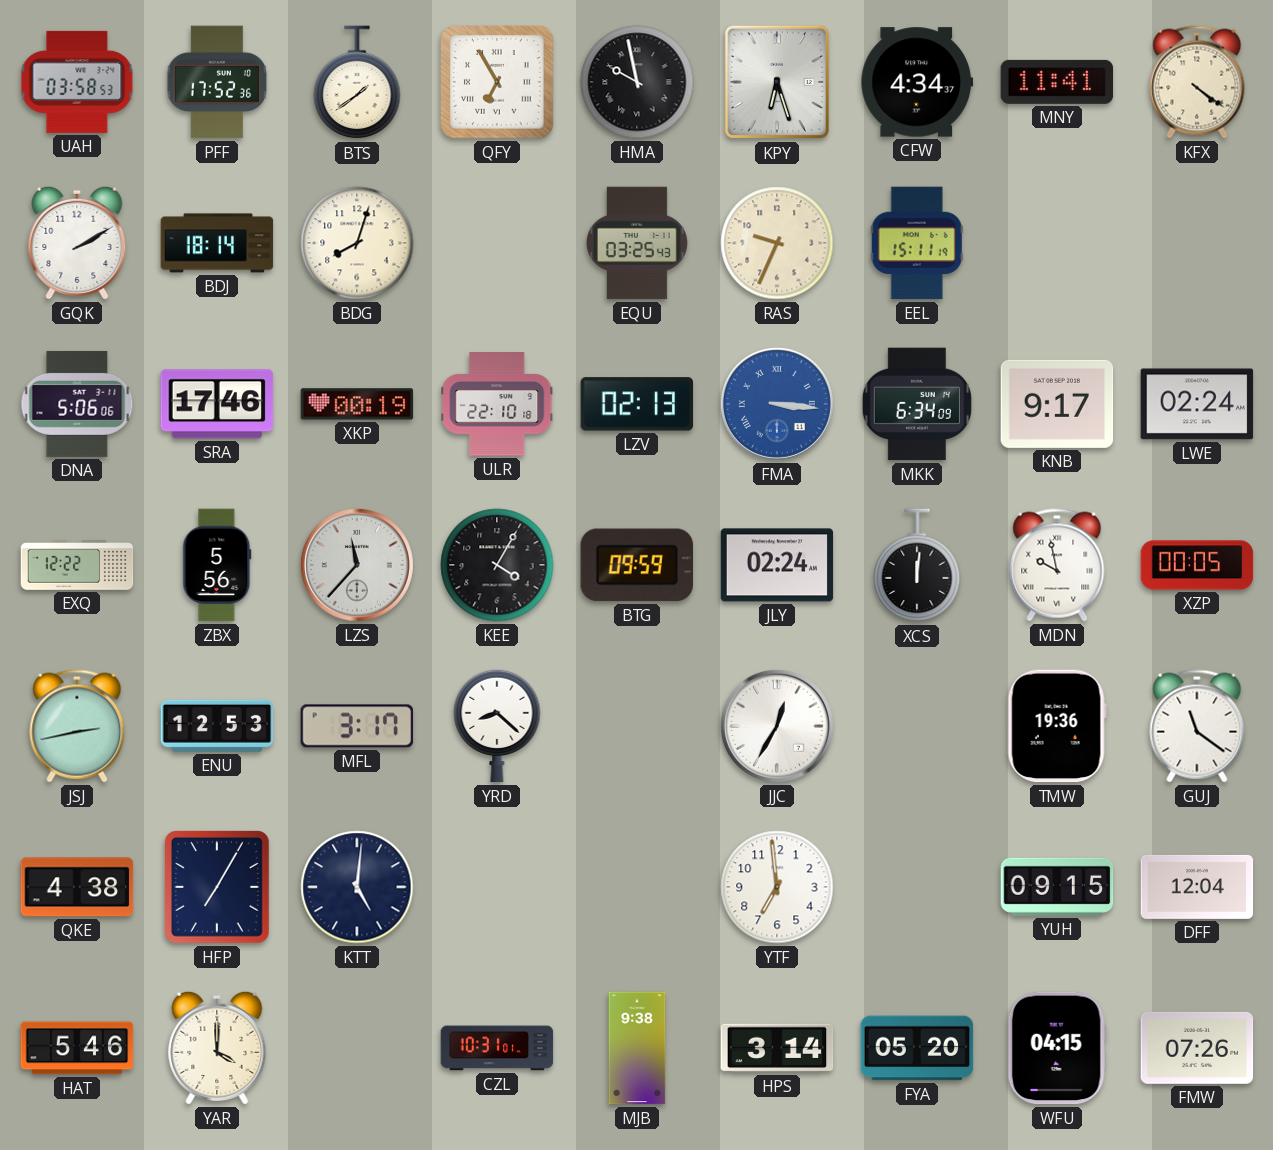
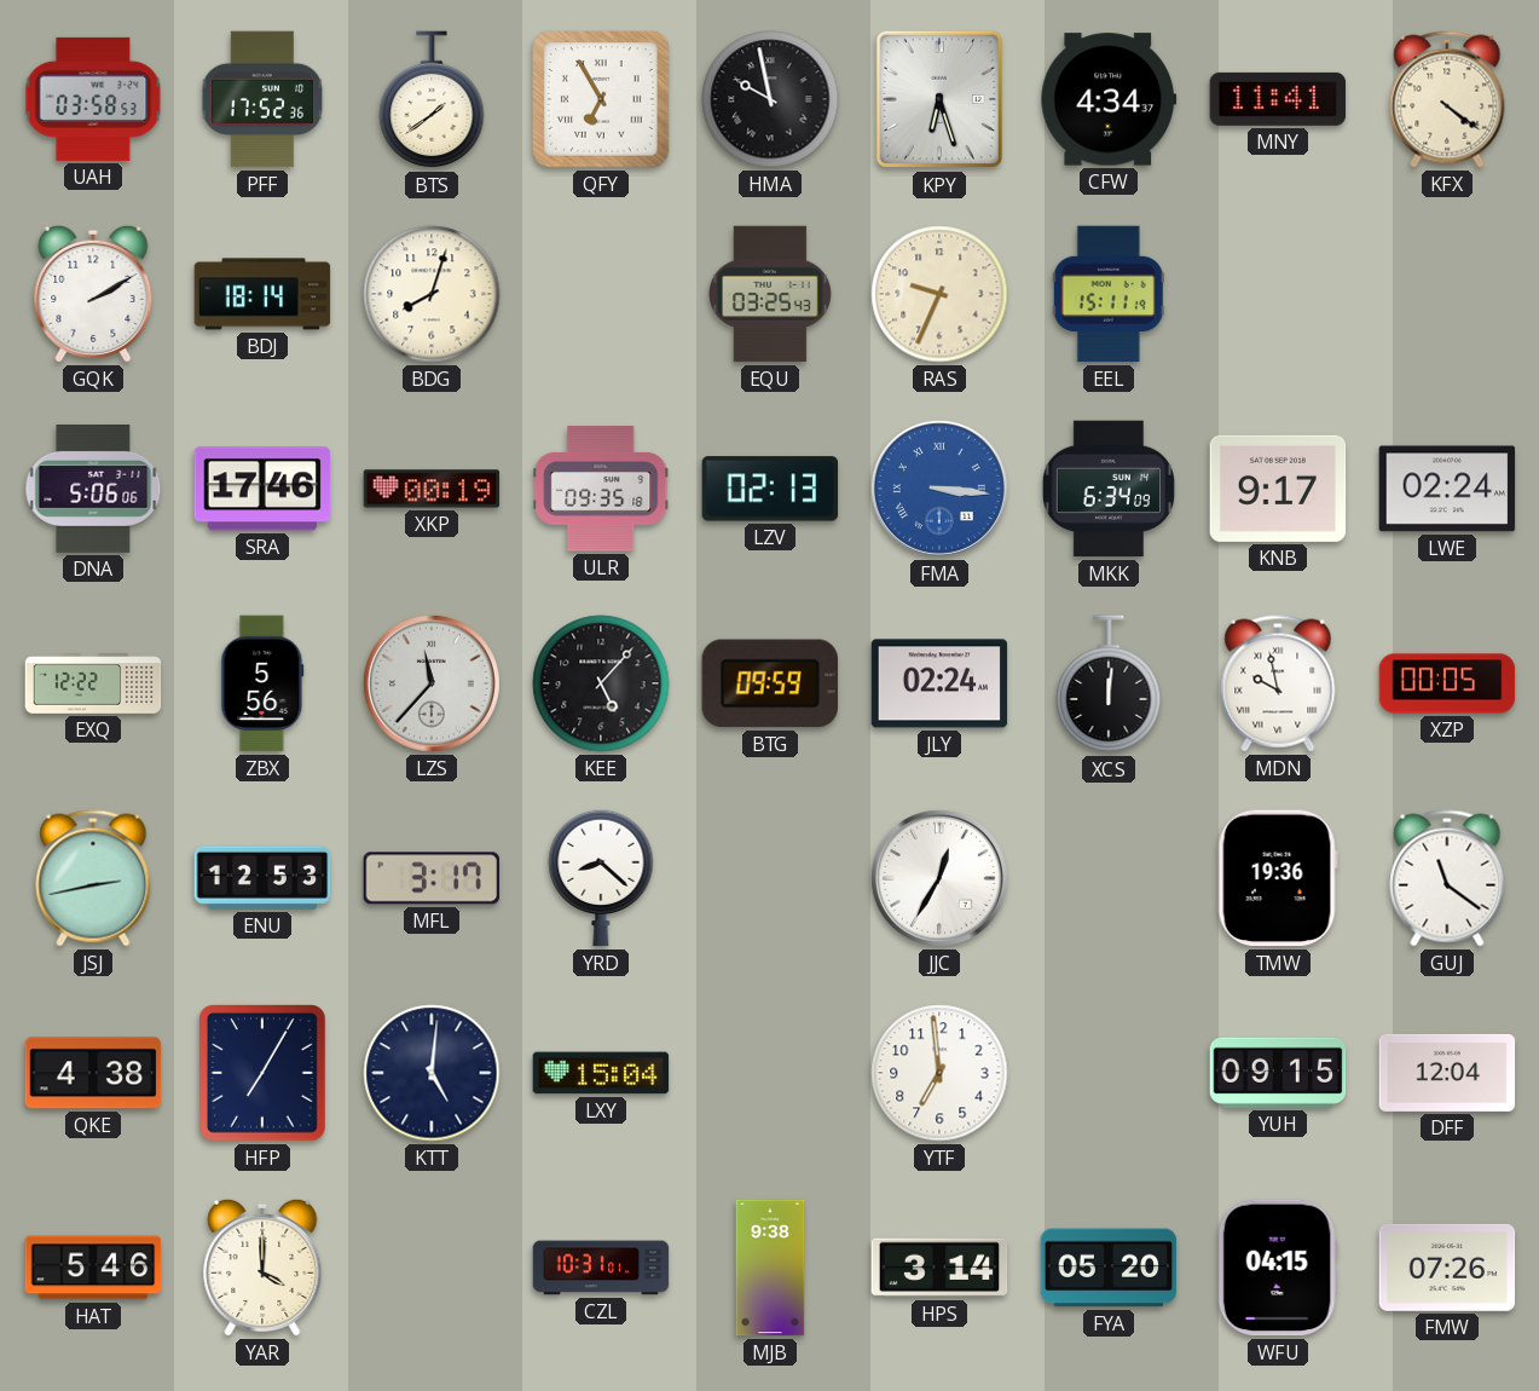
ULR: 22:10 -> 09:35 (601, 489)
KEE: 4:05 -> 5:07 (601, 683)
LXY: none -> 15:04 (601, 1073)
